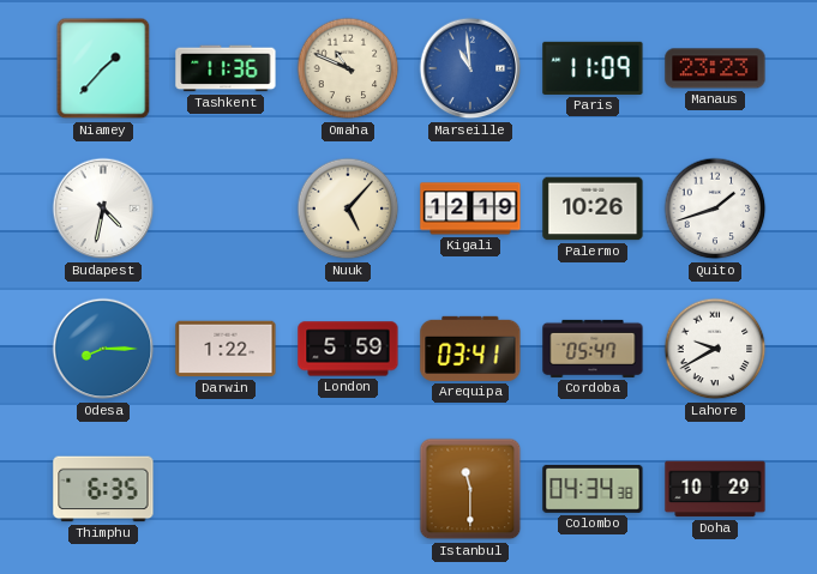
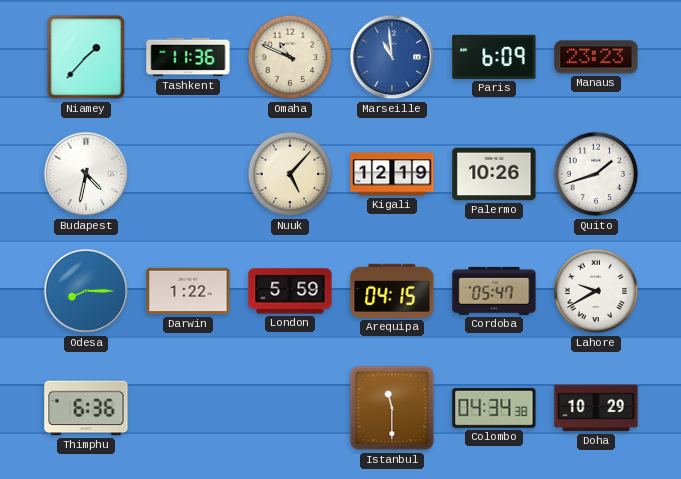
Paris: 11:09 -> 6:09 (494, 57)
Arequipa: 03:41 -> 04:15 (392, 291)
Thimphu: 6:35 -> 6:36 (86, 408)
